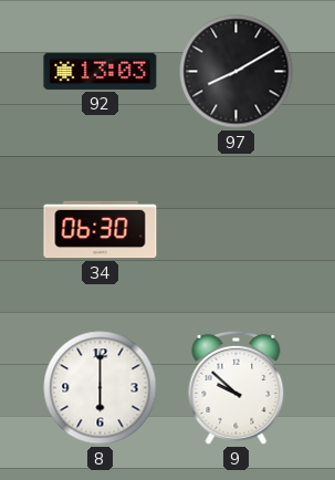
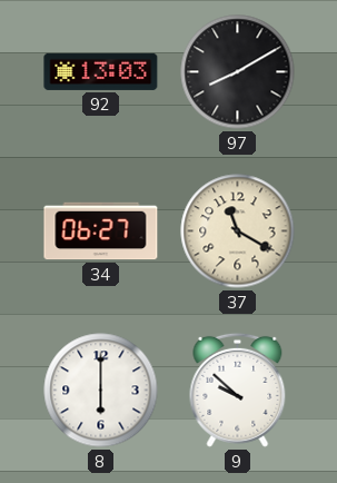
34: 06:30 -> 06:27 (101, 231)
37: none -> 11:20 (238, 231)
